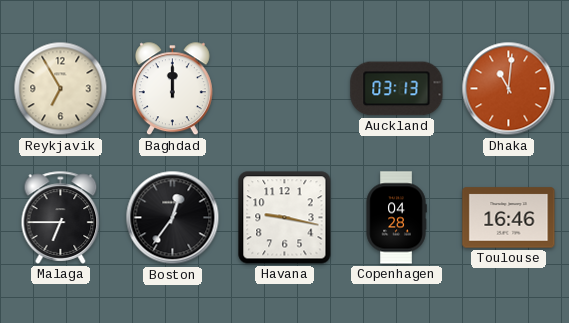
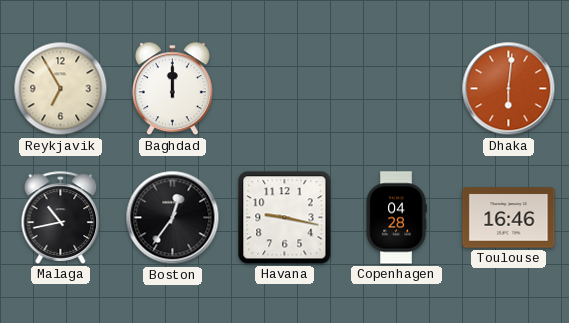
Auckland: 03:13 -> none (397, 89)
Dhaka: 11:01 -> 6:01 (509, 89)
Malaga: 6:45 -> 10:43 (61, 217)
